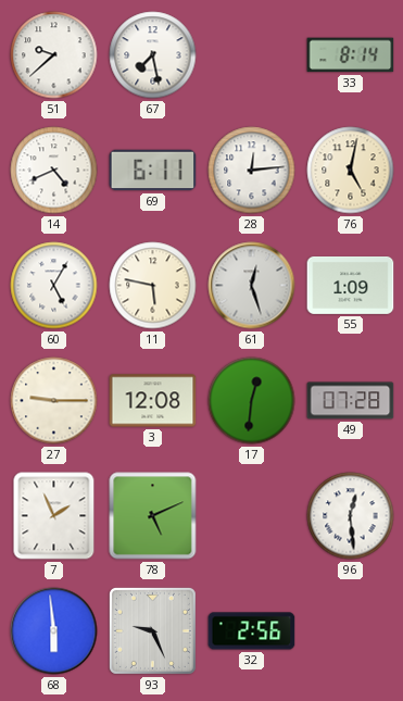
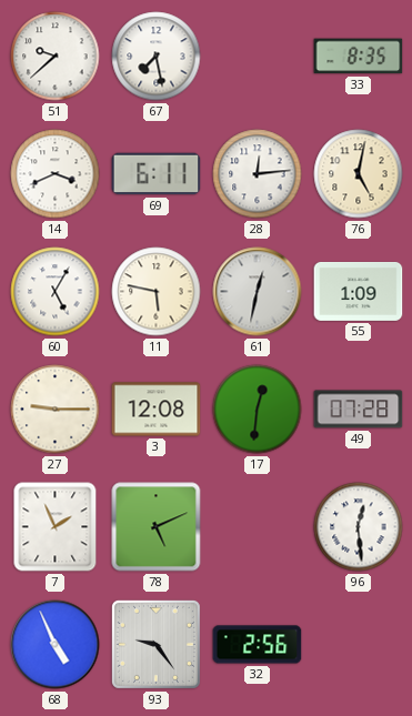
33: 8:14 -> 8:35 (359, 57)
14: 4:41 -> 3:41 (56, 174)
61: 12:27 -> 12:32 (258, 292)
68: 5:59 -> 4:56 (56, 645)
93: 9:26 -> 9:24 (155, 644)
